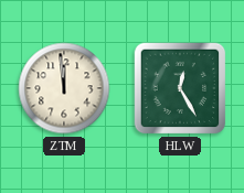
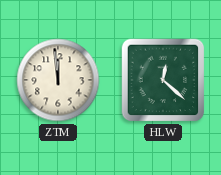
HLW: 12:25 -> 12:22 (163, 80)
